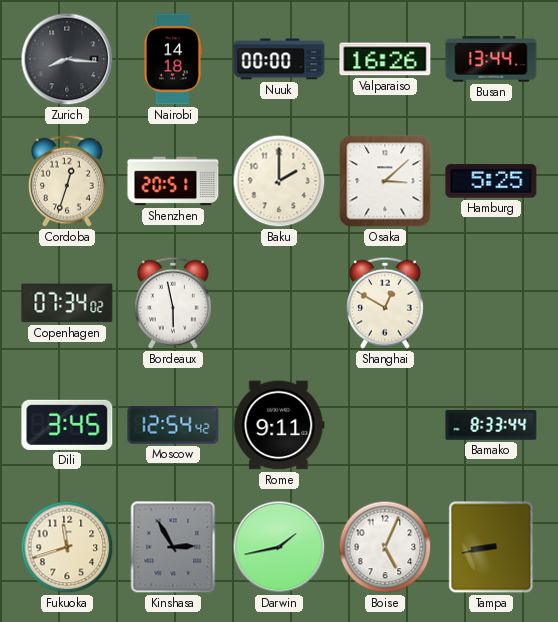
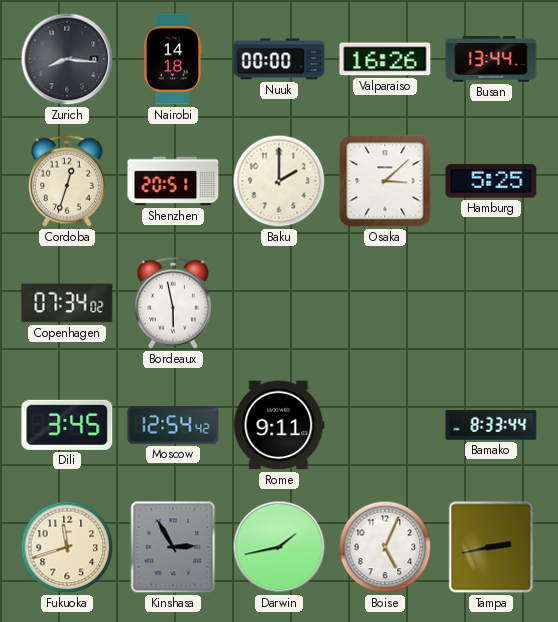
Shanghai: 12:50 -> none (385, 303)
Tampa: 8:43 -> 2:43 (491, 547)
